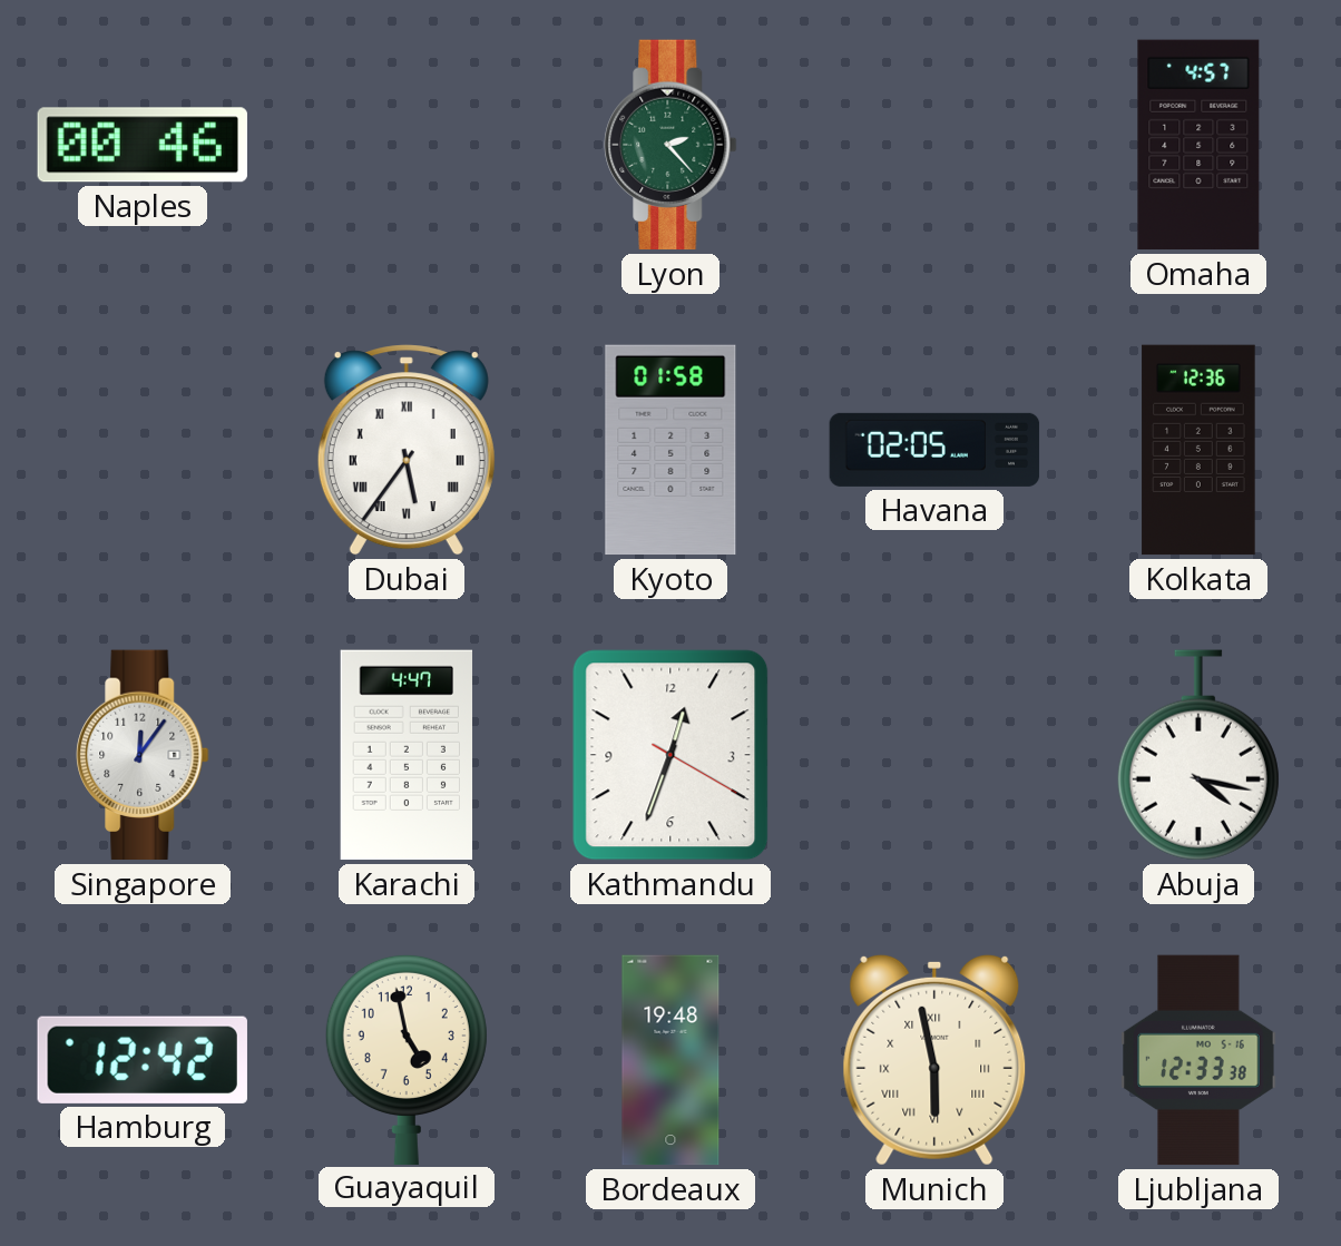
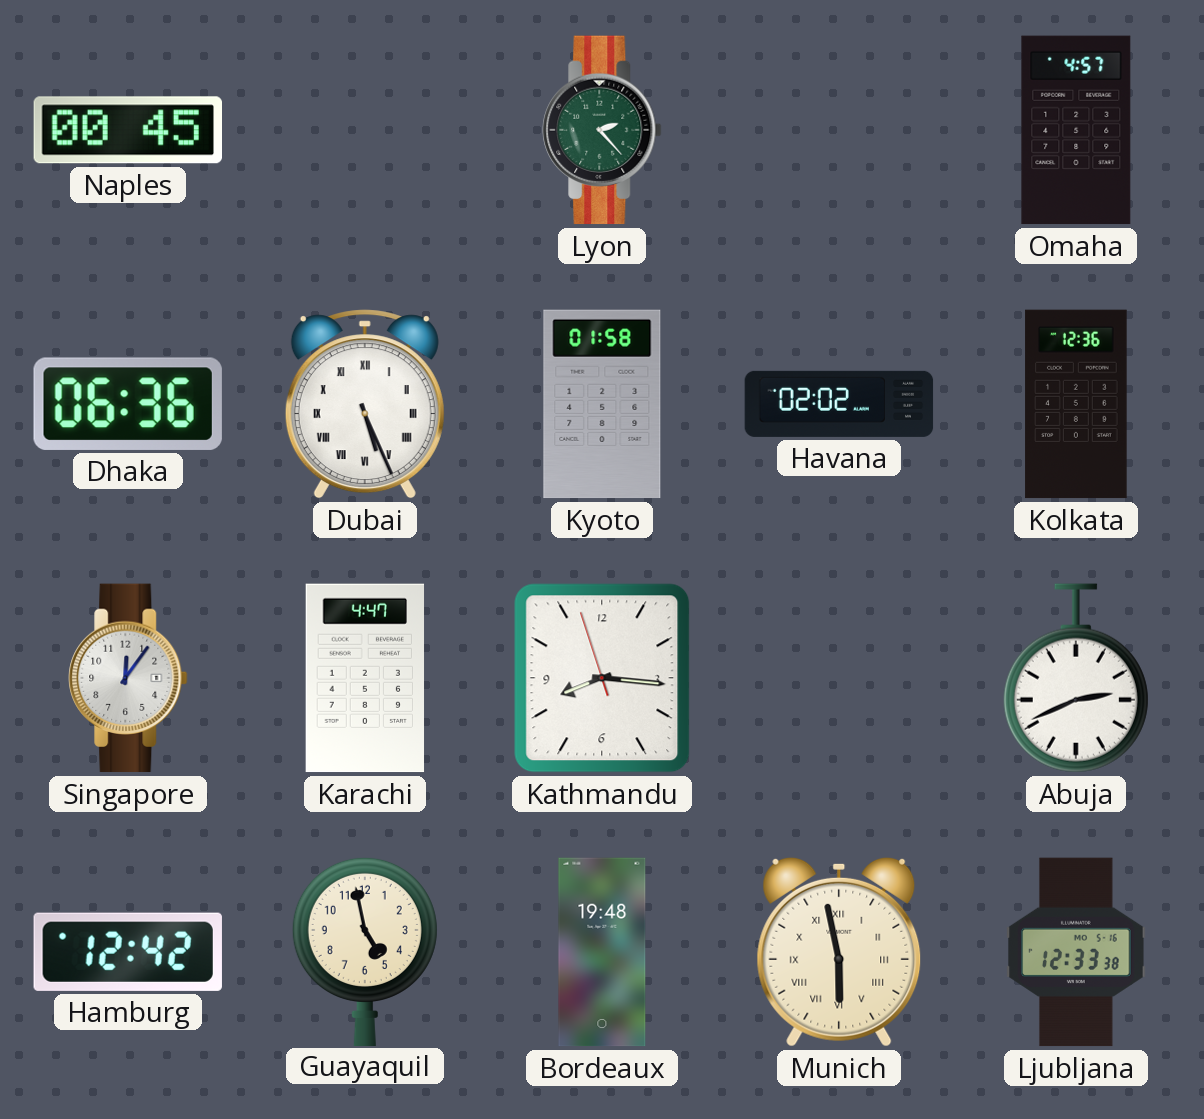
Naples: 00:46 -> 00:45 (127, 130)
Dhaka: none -> 06:36 (128, 404)
Dubai: 5:36 -> 5:26 (365, 404)
Havana: 02:05 -> 02:02 (839, 404)
Kathmandu: 12:33 -> 8:15 (602, 678)
Abuja: 4:17 -> 2:41 (1076, 678)
